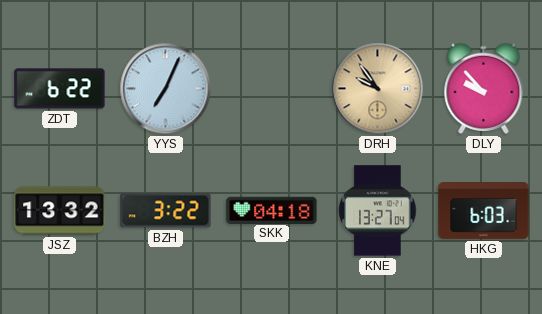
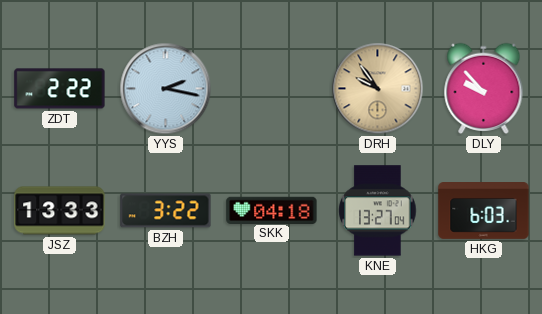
ZDT: 6:22 -> 2:22 (60, 89)
YYS: 7:04 -> 2:17 (166, 89)
JSZ: 13:32 -> 13:33 (60, 211)
